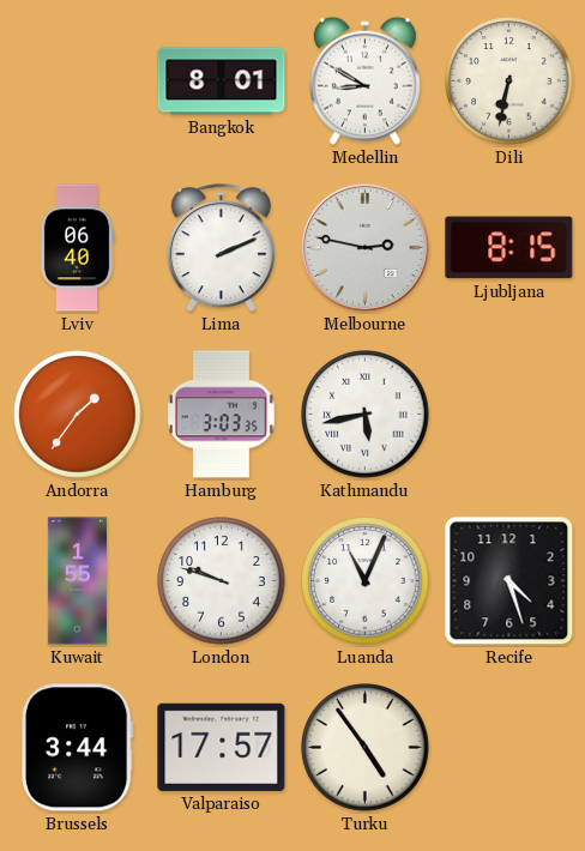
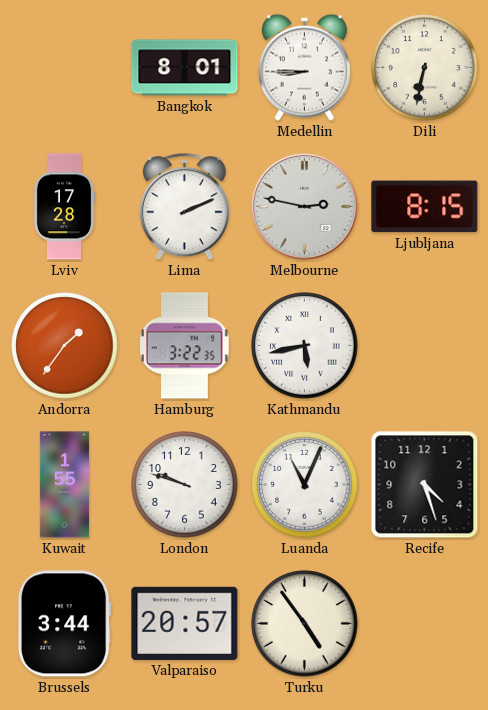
Medellin: 8:50 -> 8:45 (304, 67)
Lviv: 06:40 -> 17:28 (64, 207)
Hamburg: 3:03 -> 3:22 (185, 346)
Valparaiso: 17:57 -> 20:57 (185, 623)
